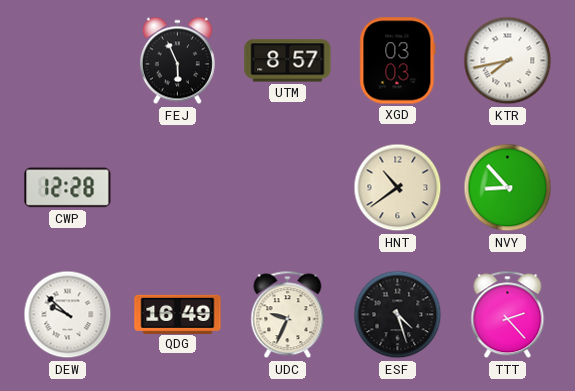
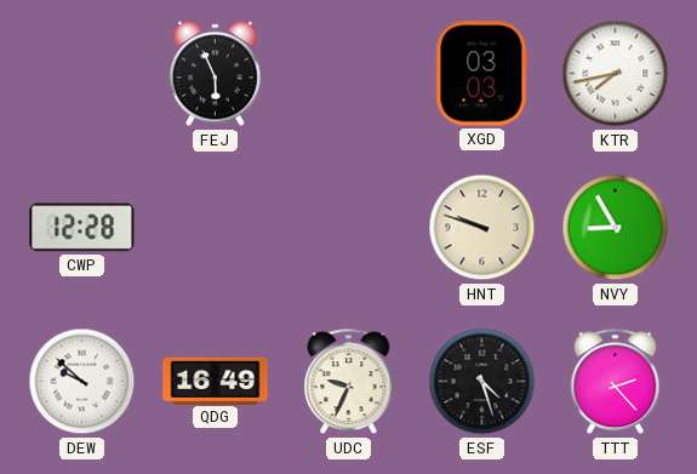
UTM: 8:57 -> none (288, 61)
HNT: 10:39 -> 9:48 (482, 228)
NVY: 8:53 -> 8:55 (616, 228)
